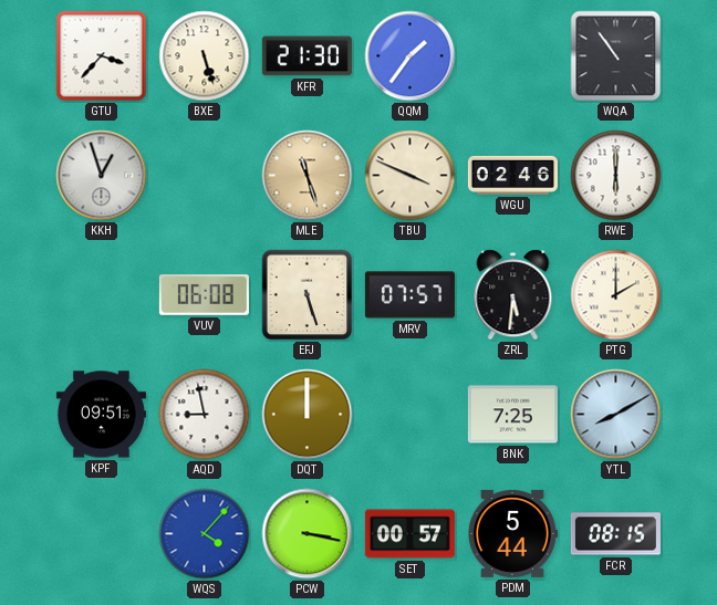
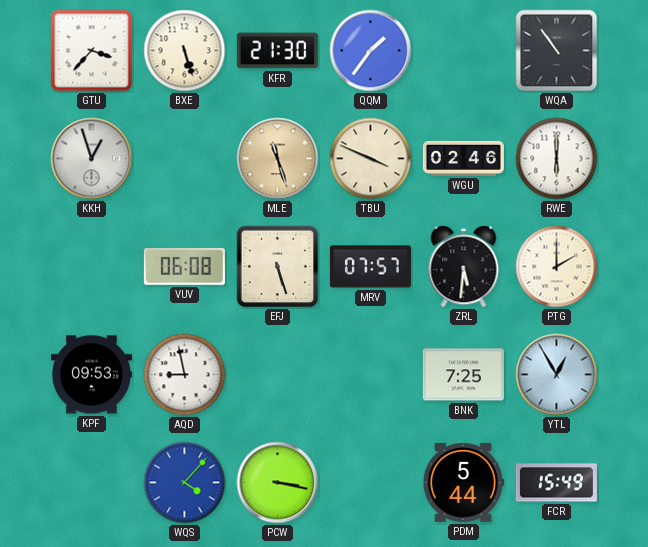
KPF: 09:51 -> 09:53 (91, 375)
DQT: 12:00 -> none (308, 415)
YTL: 8:10 -> 12:55 (557, 375)
SET: 00:57 -> none (409, 534)
FCR: 08:15 -> 15:49 (556, 483)
